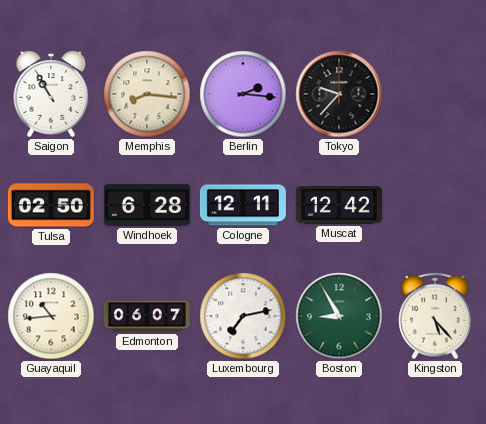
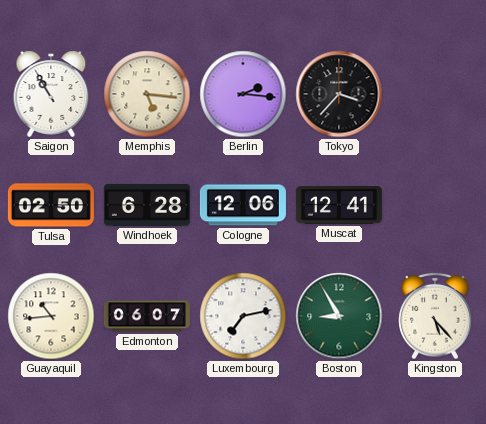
Memphis: 8:16 -> 5:16 (147, 94)
Tokyo: 9:37 -> 3:37 (339, 94)
Cologne: 12:11 -> 12:06 (243, 205)
Muscat: 12:42 -> 12:41 (339, 205)
